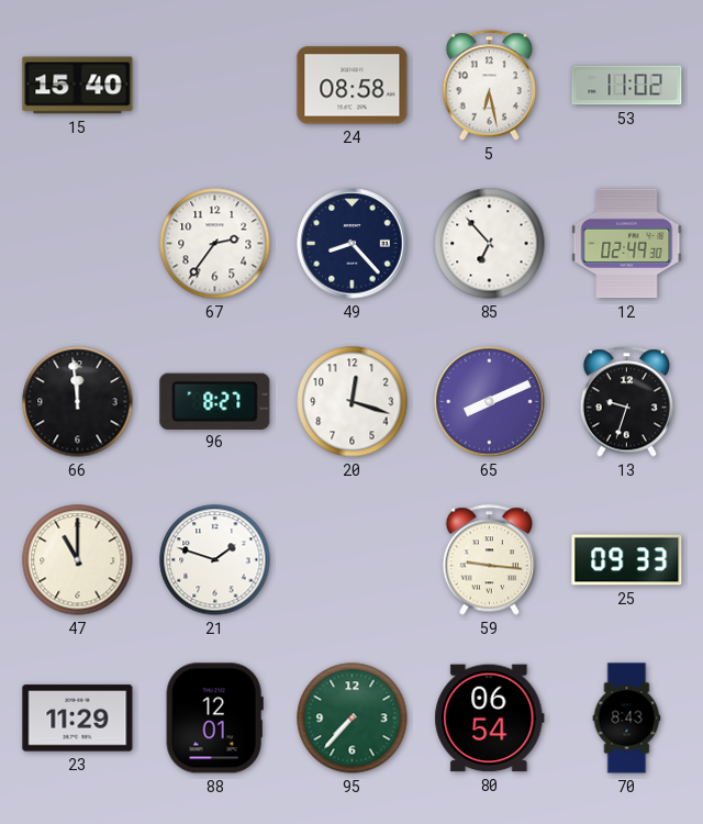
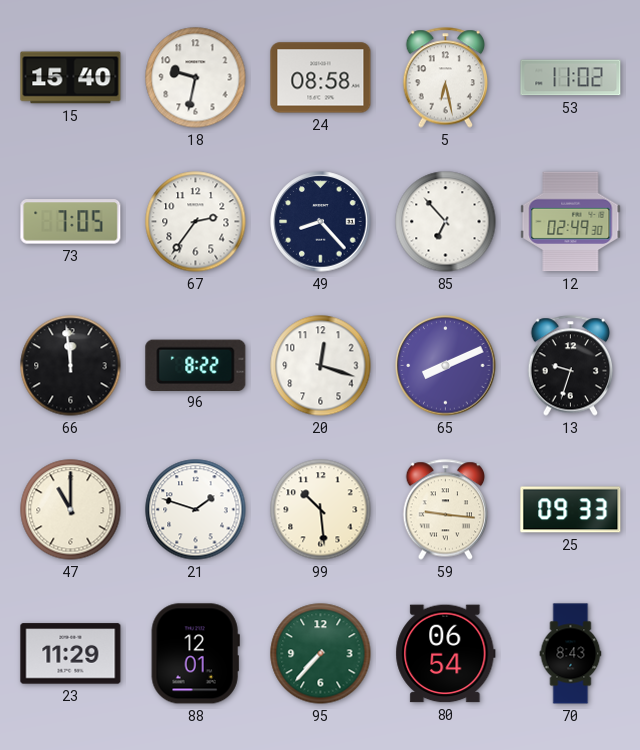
18: none -> 9:32 (196, 78)
73: none -> 7:05 (71, 222)
96: 8:27 -> 8:22 (196, 365)
99: none -> 10:29 (321, 510)
